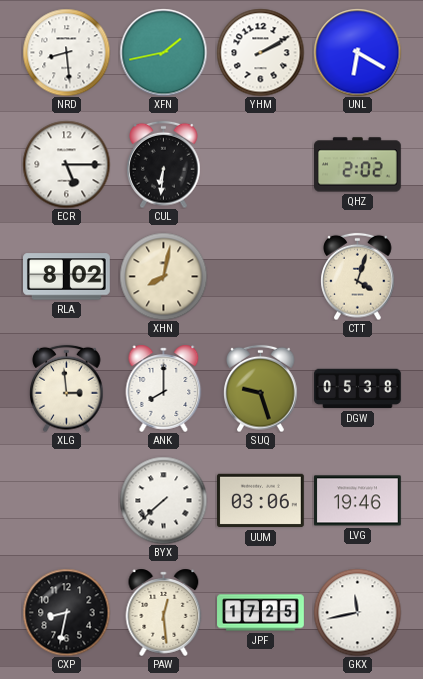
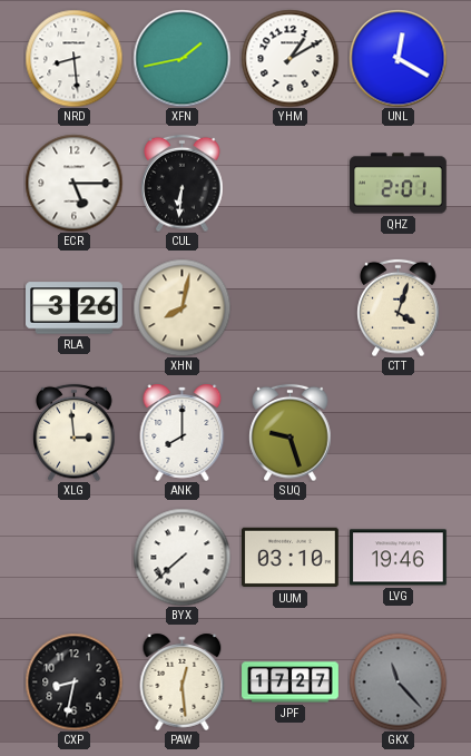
YHM: 2:10 -> 1:10 (290, 58)
UNL: 6:20 -> 12:20 (398, 58)
QHZ: 2:02 -> 2:01 (399, 184)
RLA: 8:02 -> 3:26 (75, 308)
DGW: 05:38 -> none (358, 389)
UUM: 03:06 -> 03:10 (291, 558)
JPF: 17:25 -> 17:27 (291, 683)
GKX: 11:43 -> 11:23 (398, 681)
GKX dial: white -> grey (398, 681)
